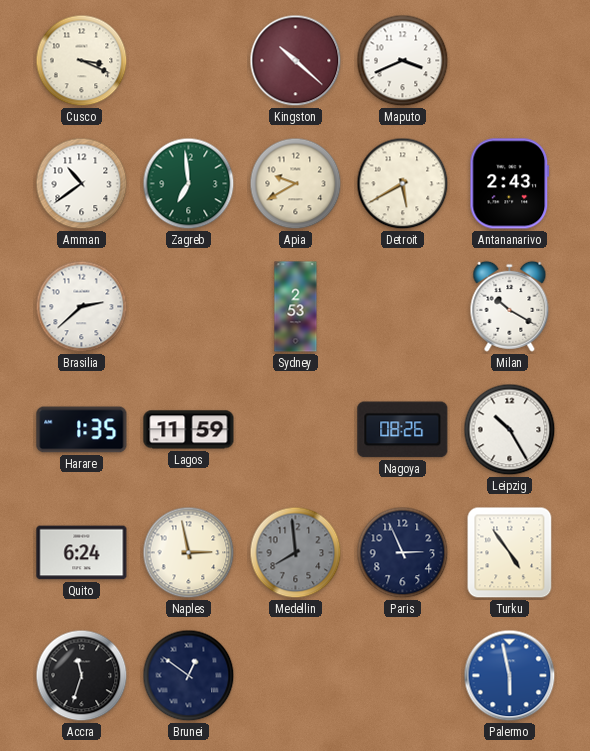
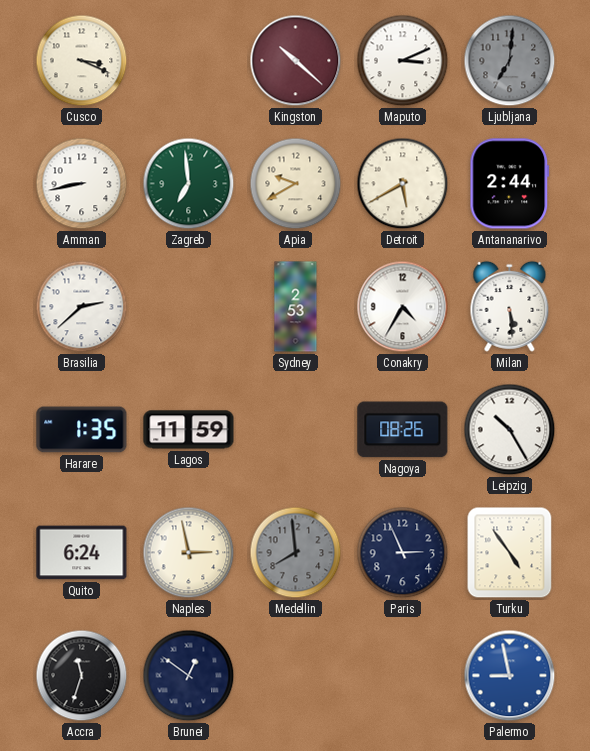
Maputo: 3:41 -> 3:11 (403, 61)
Ljubljana: none -> 7:01 (510, 61)
Amman: 10:39 -> 8:43 (82, 184)
Antananarivo: 2:43 -> 2:44 (510, 184)
Conakry: none -> 4:35 (403, 307)
Milan: 10:20 -> 5:29 (510, 306)
Palermo: 5:58 -> 8:58 (510, 676)
